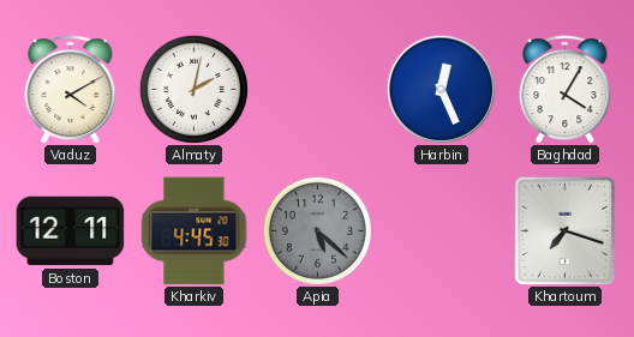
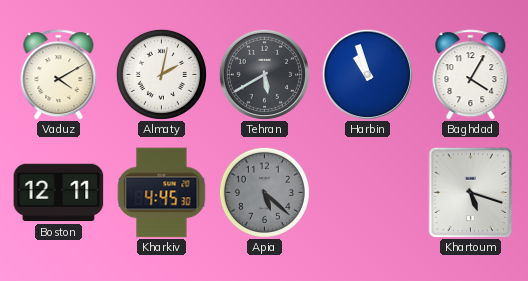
Tehran: none -> 5:40 (264, 74)
Harbin: 12:26 -> 10:57 (367, 74)
Khartoum: 7:18 -> 5:18 (471, 192)
